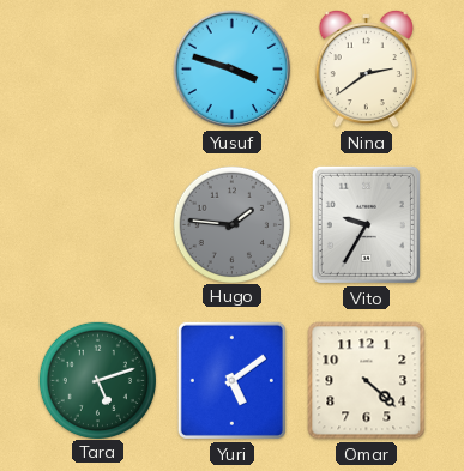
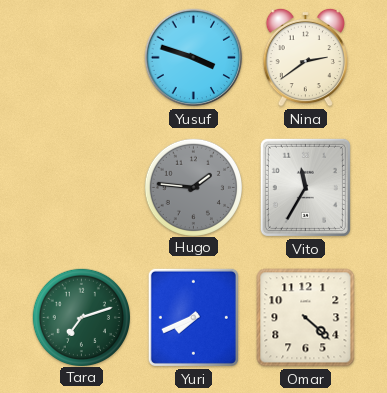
Vito: 9:35 -> 11:35 (305, 187)
Tara: 5:12 -> 7:12 (81, 317)
Yuri: 5:09 -> 7:41 (193, 317)
